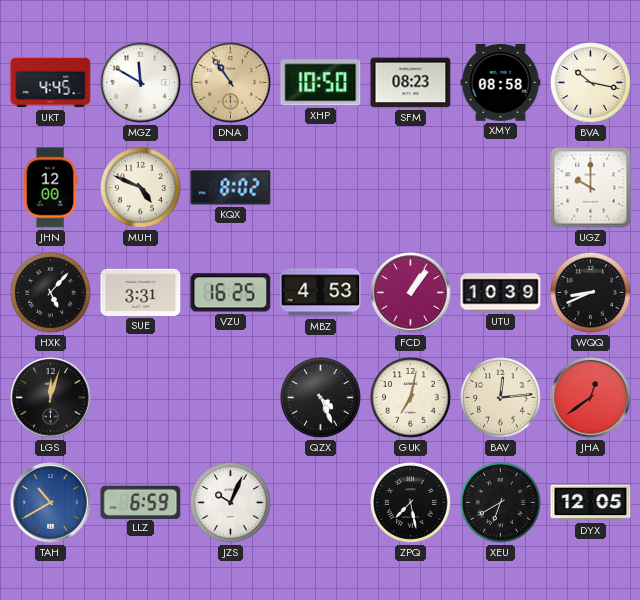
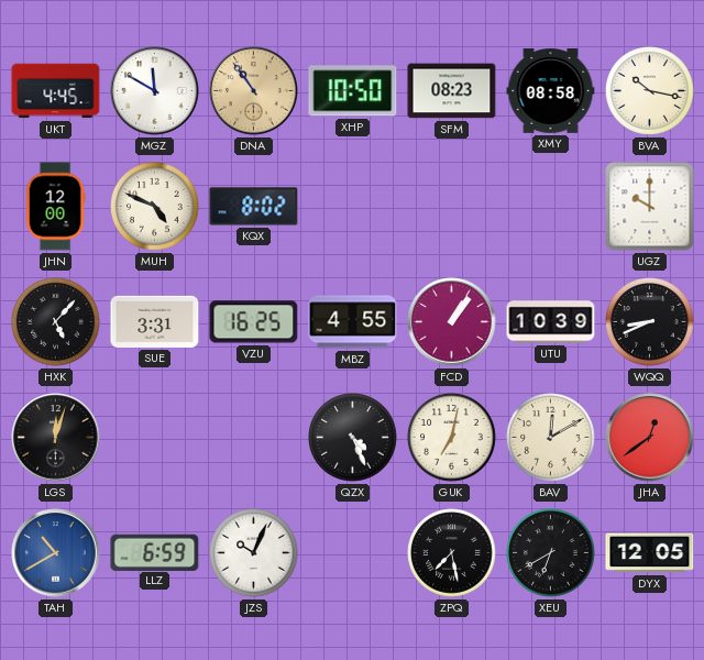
MBZ: 4:53 -> 4:55 (353, 322)
BAV: 12:14 -> 12:10 (551, 438)
